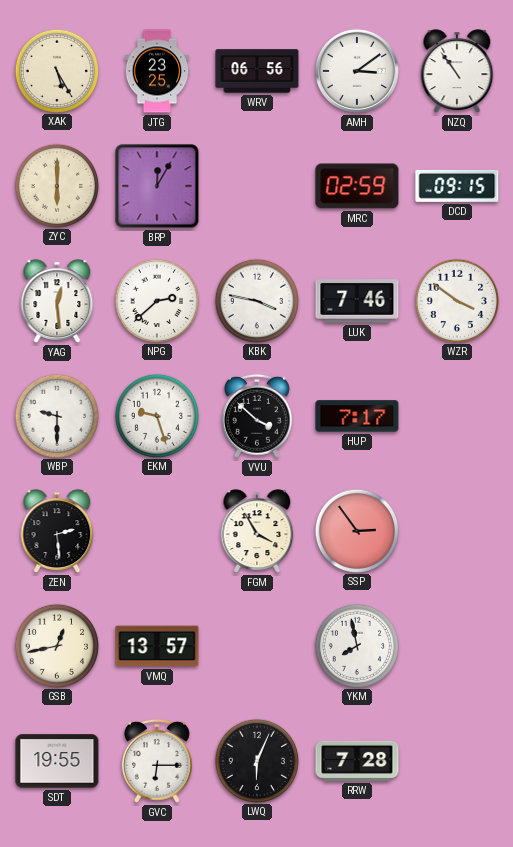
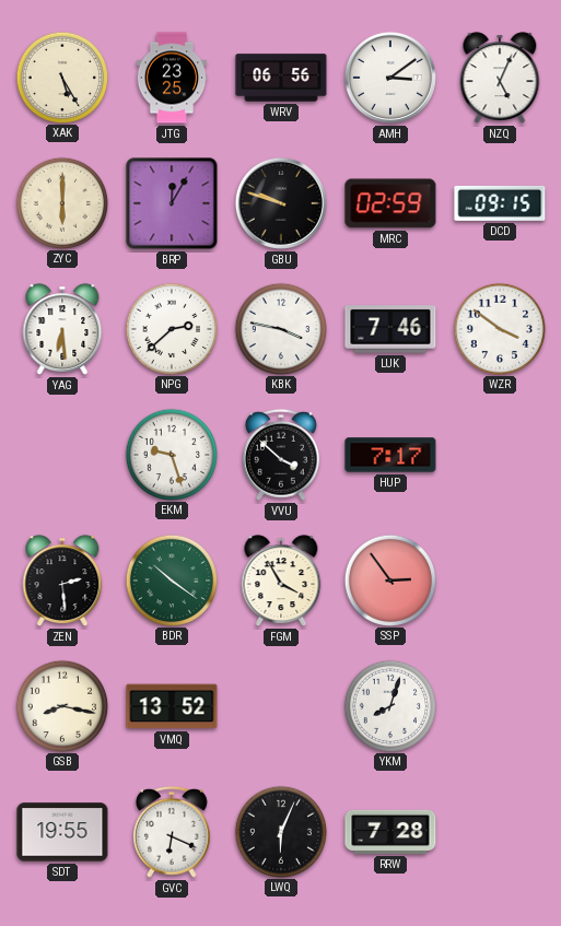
NZQ: 10:54 -> 5:04 (500, 78)
GBU: none -> 9:48 (281, 203)
YAG: 12:29 -> 6:29 (62, 329)
WBP: 9:30 -> none (56, 415)
BDR: none -> 10:21 (171, 579)
GSB: 12:43 -> 8:17 (61, 705)
VMQ: 13:57 -> 13:52 (172, 706)
YKM: 7:58 -> 8:03 (389, 705)
GVC: 6:15 -> 6:19 (173, 832)
